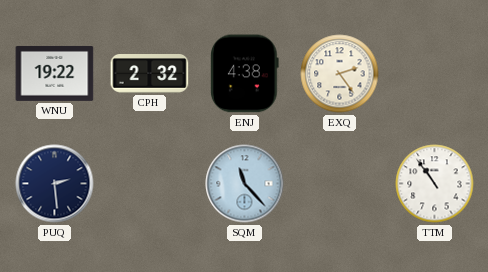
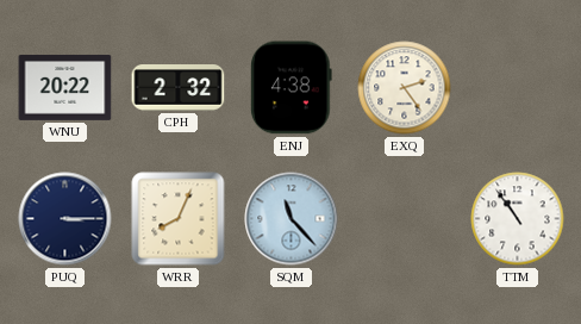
WNU: 19:22 -> 20:22 (65, 87)
PUQ: 2:29 -> 3:15 (65, 219)
WRR: none -> 8:04 (179, 219)
